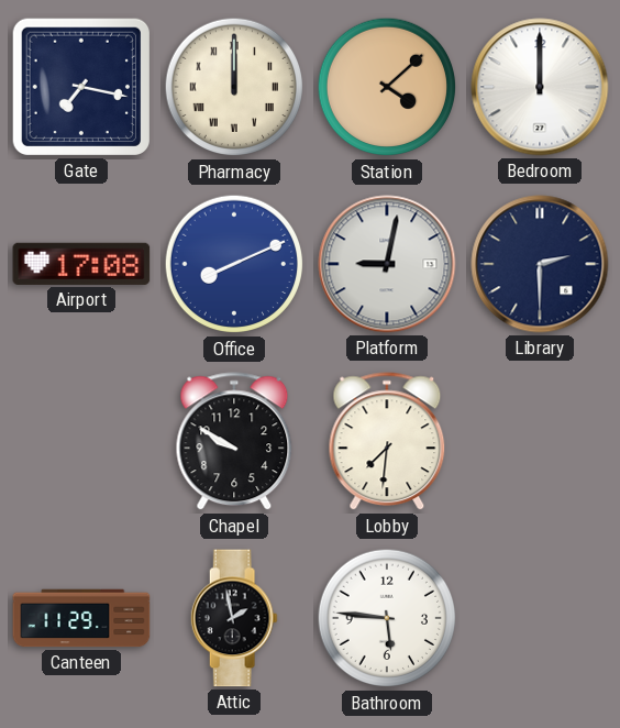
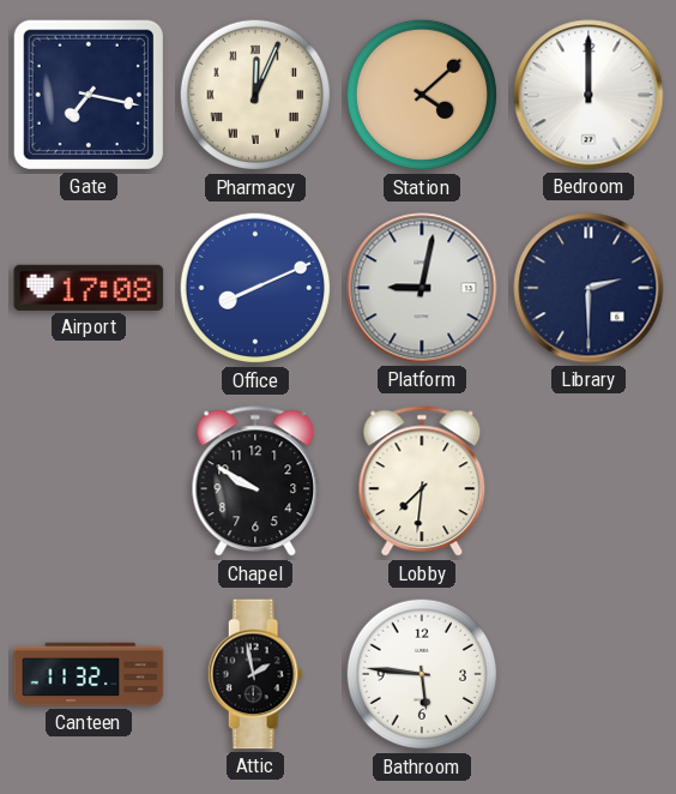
Pharmacy: 12:00 -> 12:04 (255, 95)
Canteen: 11:29 -> 11:32 (89, 674)
